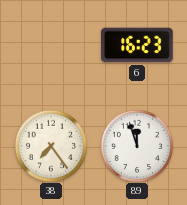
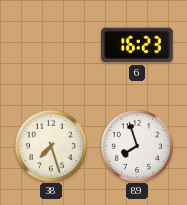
38: 7:24 -> 7:27 (50, 145)
89: 11:57 -> 7:57 (136, 145)
